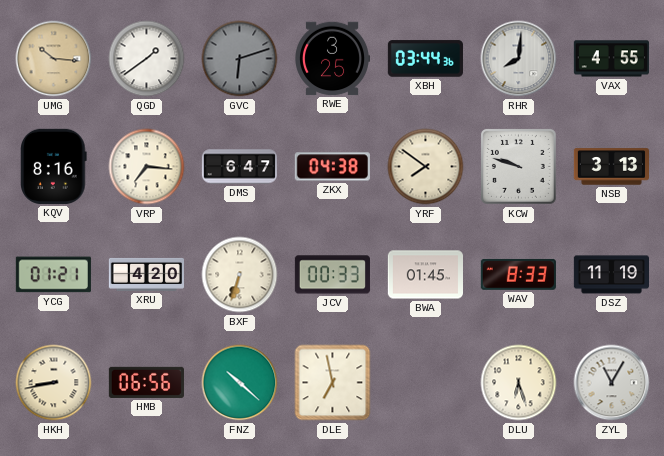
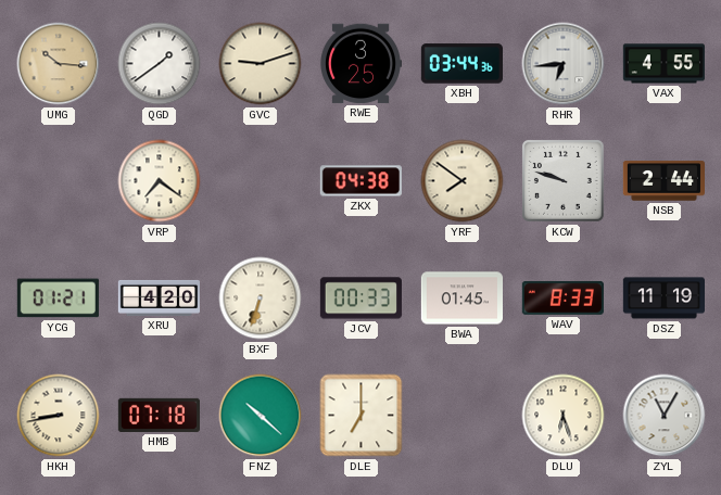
GVC: 6:12 -> 9:12 (261, 64)
GVC dial: grey -> cream (261, 64)
RHR: 8:01 -> 6:44 (564, 64)
KQV: 8:16 -> none (54, 166)
VRP: 7:16 -> 7:21 (160, 181)
DMS: 6:47 -> none (239, 167)
NSB: 3:13 -> 2:44 (663, 181)
HMB: 06:56 -> 07:18 (159, 415)
DLE: 6:58 -> 7:00 (362, 416)
